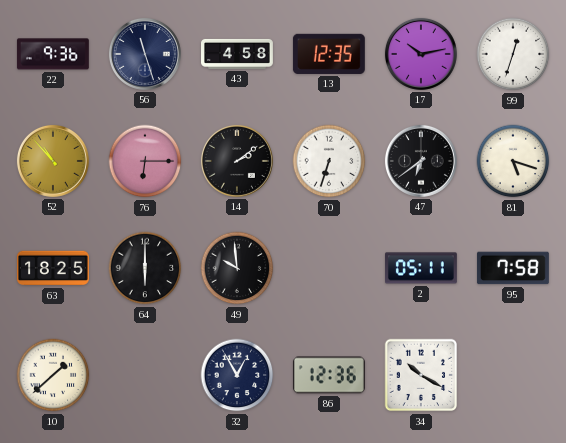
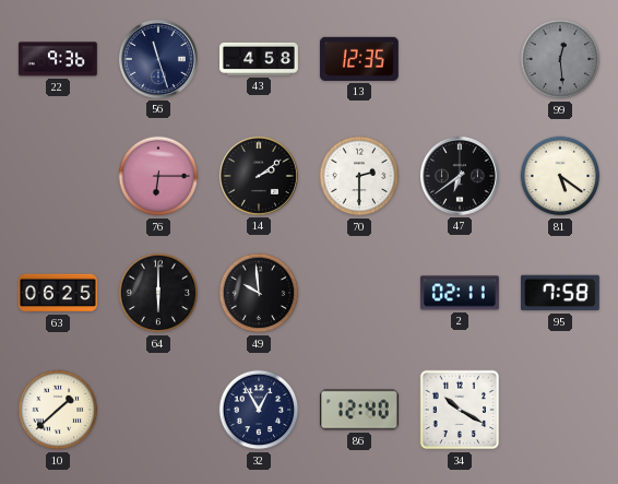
17: 10:13 -> none (421, 54)
99: 12:33 -> 12:29 (560, 59)
99 dial: white -> grey (560, 59)
52: 10:53 -> none (53, 161)
70: 6:33 -> 2:30 (359, 176)
81: 5:18 -> 5:21 (560, 176)
63: 18:25 -> 06:25 (58, 293)
2: 05:11 -> 02:11 (460, 293)
86: 12:36 -> 12:40 (359, 410)
